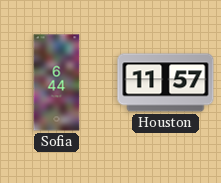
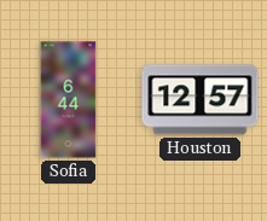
Houston: 11:57 -> 12:57 (201, 100)
